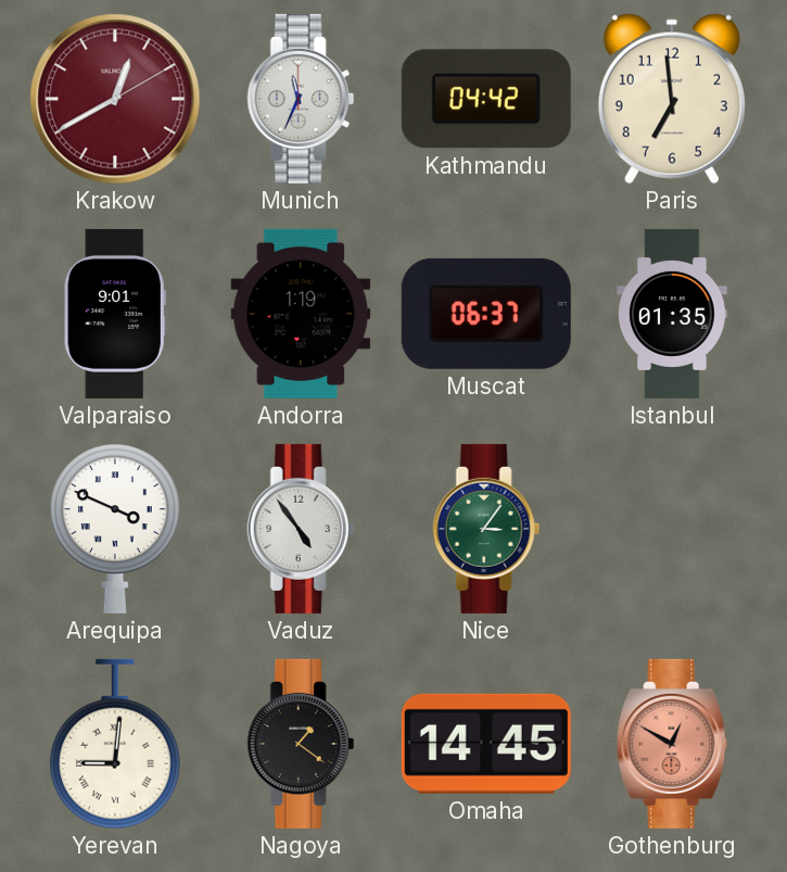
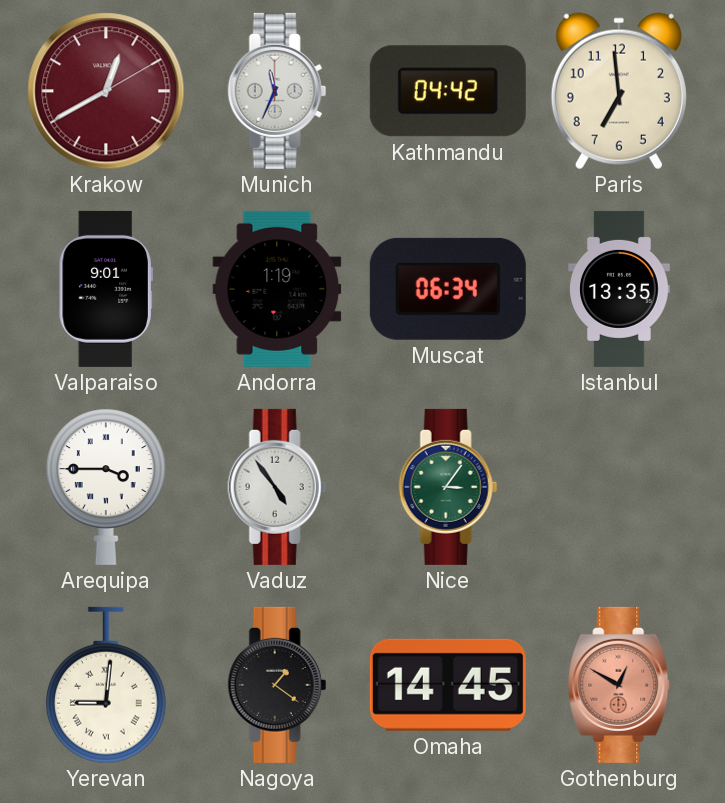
Muscat: 06:37 -> 06:34 (448, 289)
Istanbul: 01:35 -> 13:35 (619, 289)
Arequipa: 3:49 -> 3:45 (106, 487)
